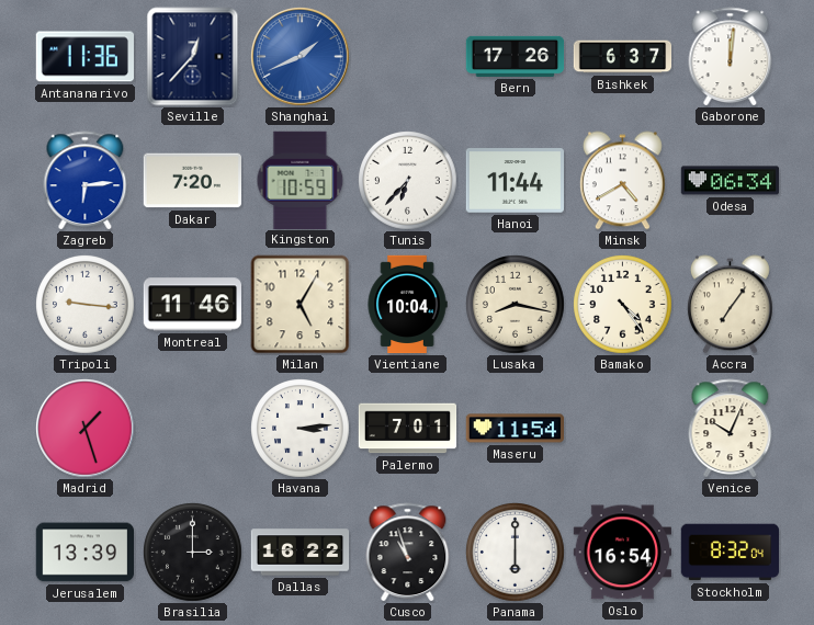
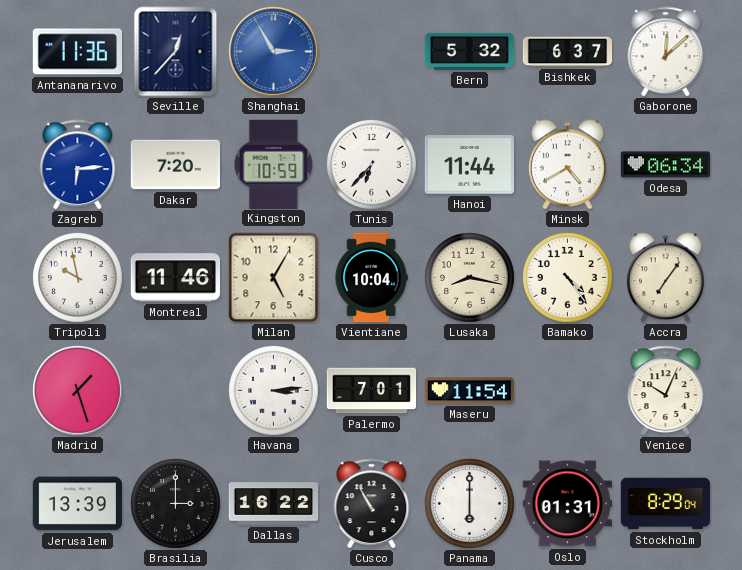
Shanghai: 1:41 -> 2:55 (274, 52)
Bern: 17:26 -> 5:32 (470, 51)
Gaborone: 12:01 -> 12:08 (666, 51)
Tripoli: 9:16 -> 9:58 (78, 278)
Cusco: 10:57 -> 10:55 (372, 503)
Oslo: 16:54 -> 01:31 (567, 504)
Stockholm: 8:32 -> 8:29 (666, 504)
